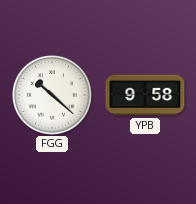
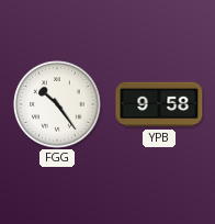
FGG: 10:22 -> 10:24 (57, 104)
